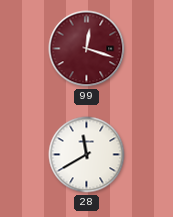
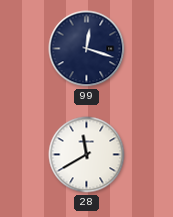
99 dial: burgundy -> navy (87, 49)
